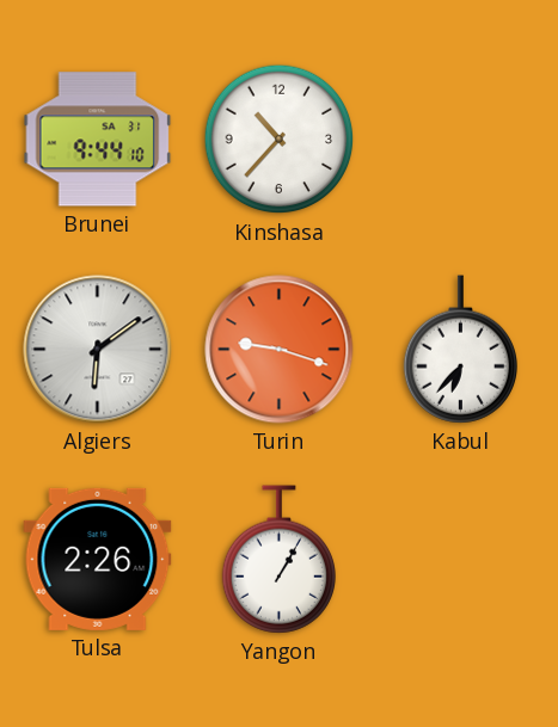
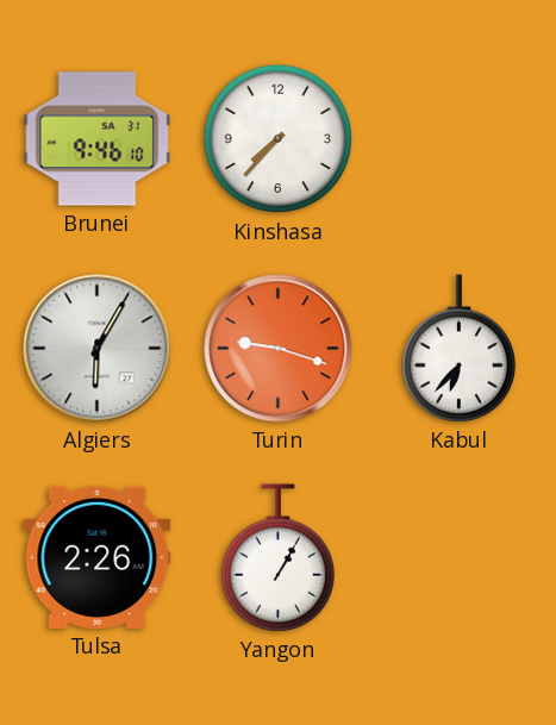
Brunei: 9:44 -> 9:46 (98, 139)
Kinshasa: 10:37 -> 7:37 (279, 139)
Algiers: 6:09 -> 6:05 (98, 349)
